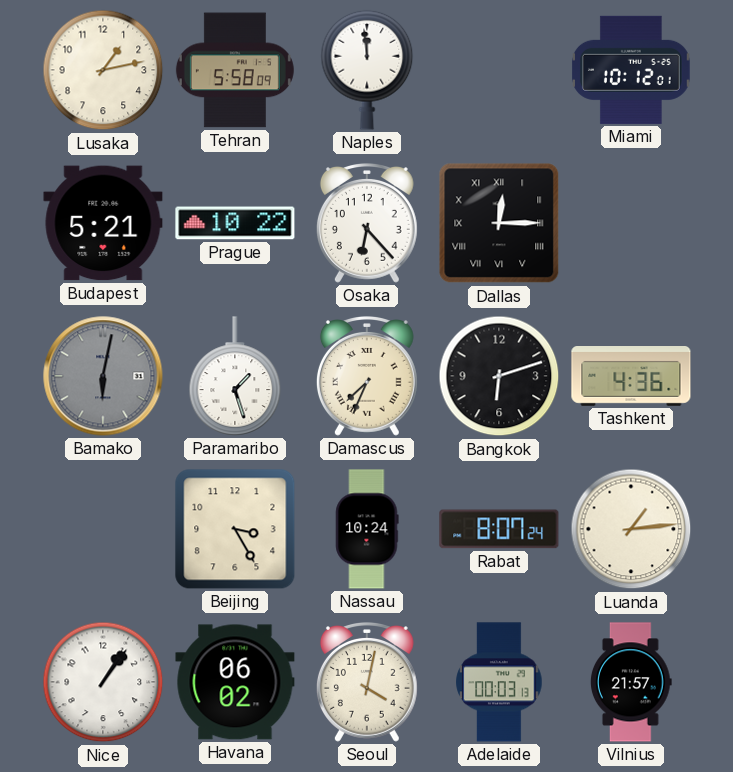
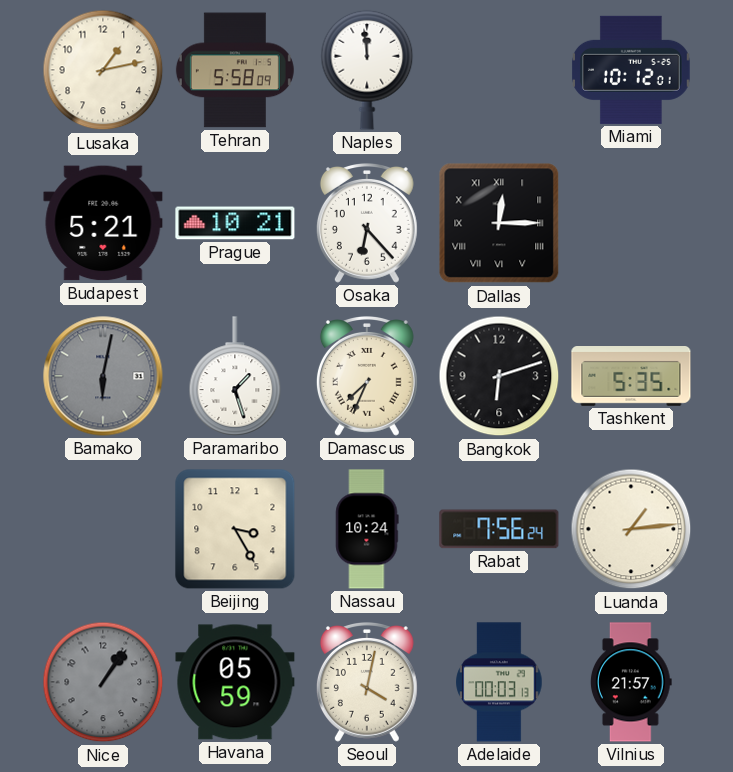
Prague: 10:22 -> 10:21 (235, 223)
Tashkent: 4:36 -> 5:35 (631, 377)
Rabat: 8:07 -> 7:56 (499, 529)
Nice dial: white -> grey (103, 682)
Havana: 06:02 -> 05:59 (235, 682)
